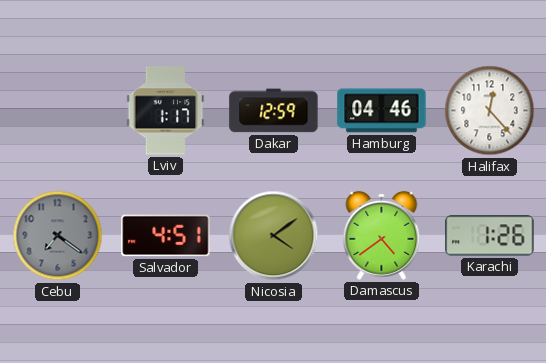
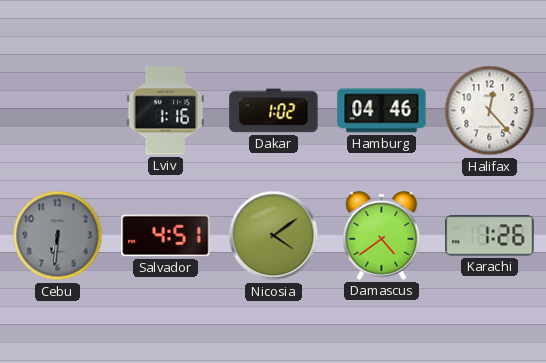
Lviv: 1:17 -> 1:16 (166, 111)
Dakar: 12:59 -> 1:02 (274, 111)
Cebu: 7:21 -> 6:31 (58, 236)
